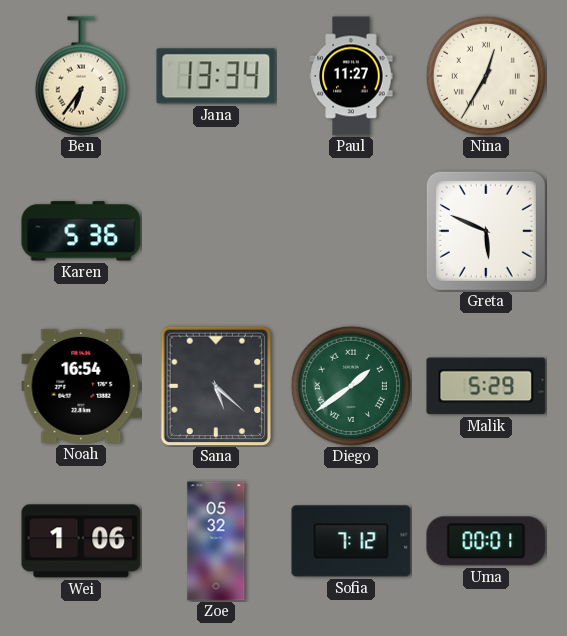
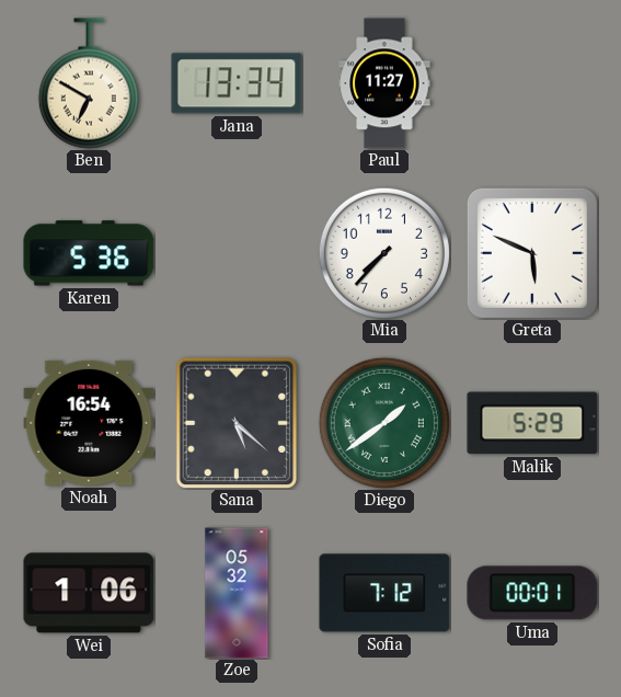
Ben: 6:36 -> 6:50 (89, 83)
Nina: 12:35 -> none (486, 76)
Mia: none -> 7:37 (384, 253)
